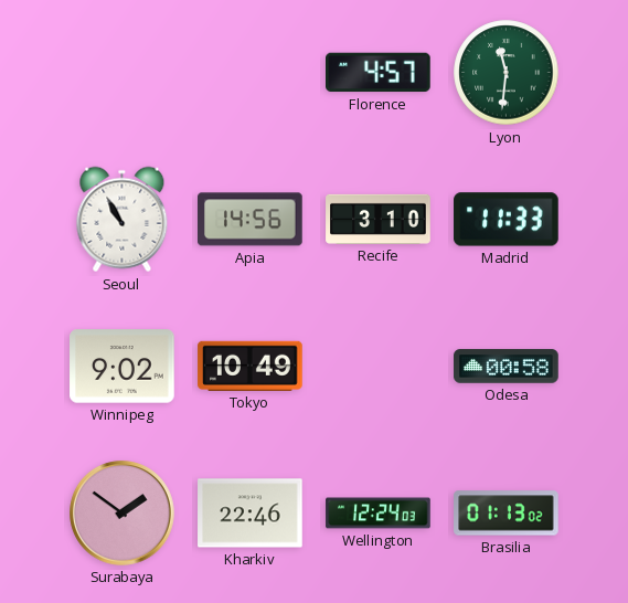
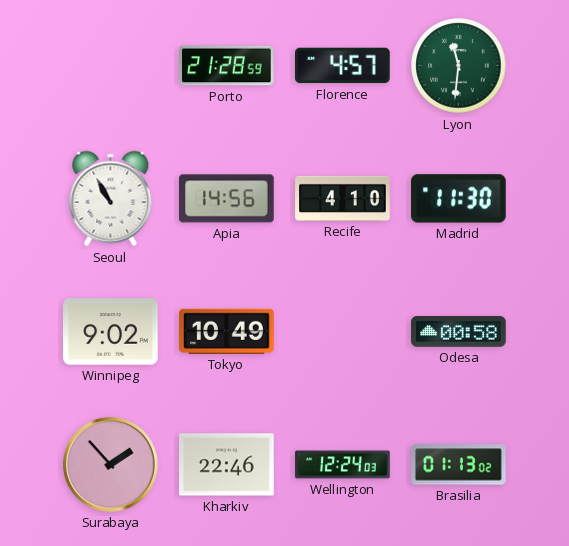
Porto: none -> 21:28 (227, 66)
Recife: 3:10 -> 4:10 (343, 198)
Madrid: 11:33 -> 11:30 (459, 199)
Surabaya: 1:51 -> 1:53 (111, 465)
